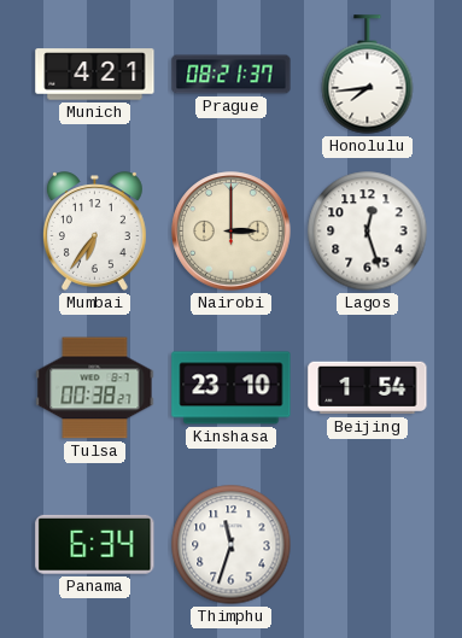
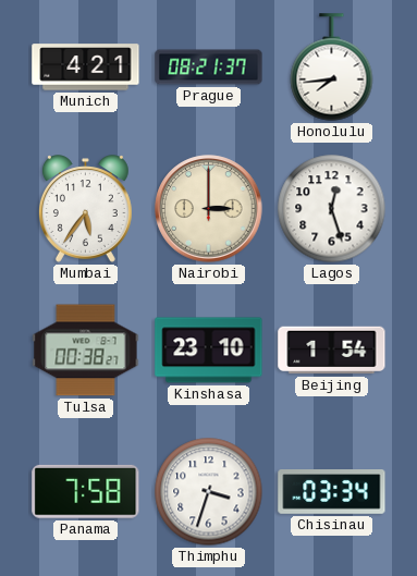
Mumbai: 6:36 -> 5:36 (85, 209)
Panama: 6:34 -> 7:58 (86, 491)
Thimphu: 11:33 -> 3:33 (209, 492)
Chisinau: none -> 03:34 (332, 492)
